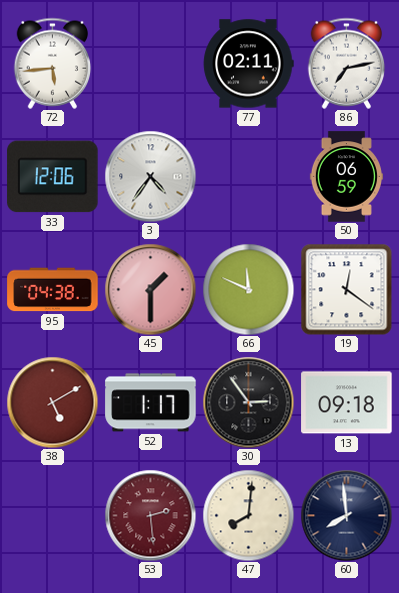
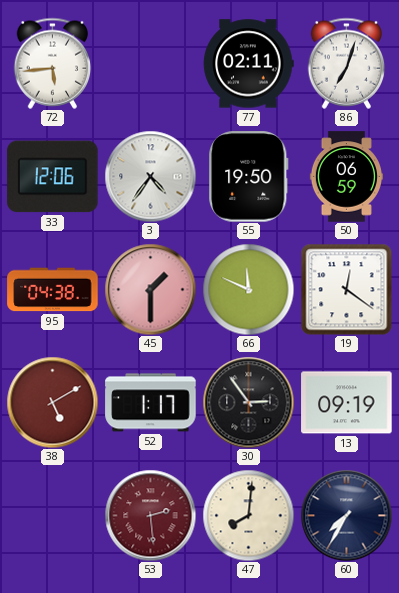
86: 7:13 -> 7:03 (347, 63)
55: none -> 19:50 (249, 177)
13: 09:18 -> 09:19 (347, 403)
60: 7:59 -> 7:35 (346, 515)
